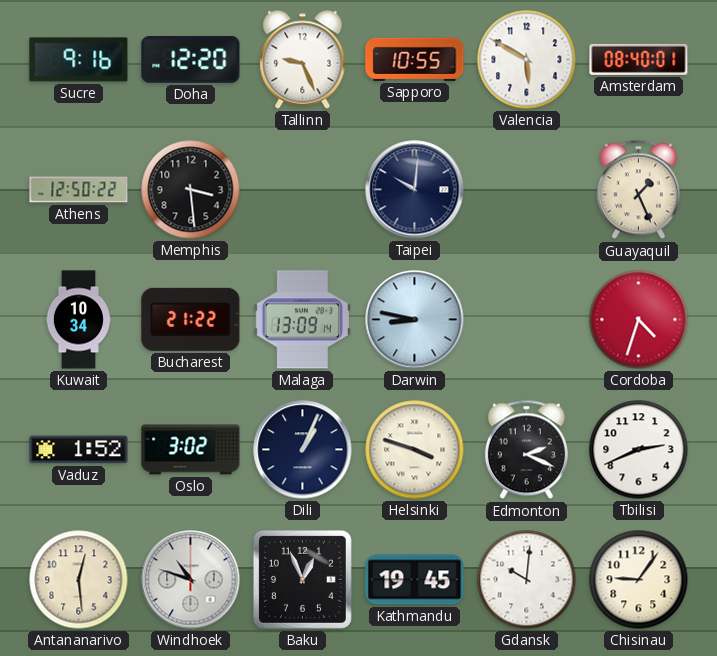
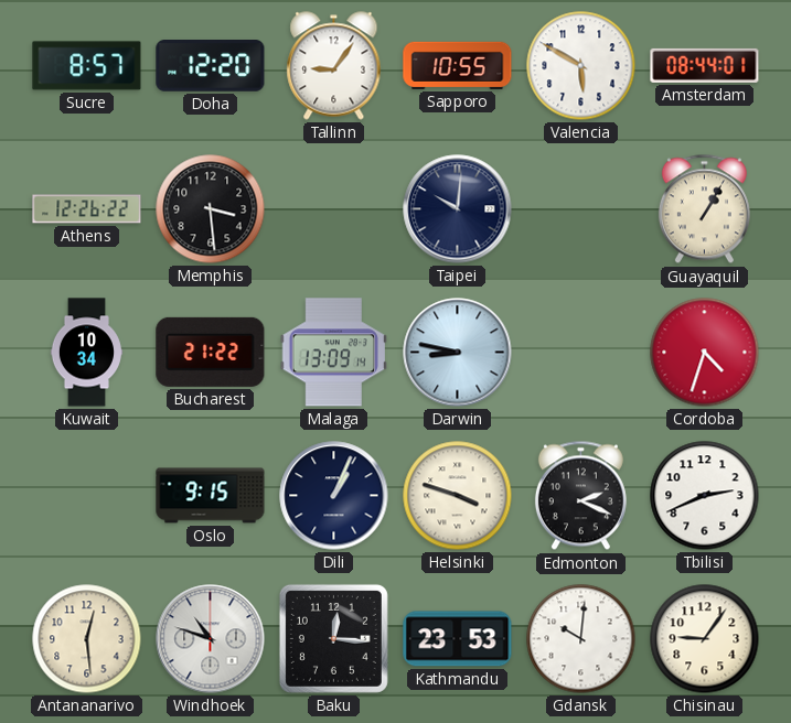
Sucre: 9:16 -> 8:57 (87, 66)
Tallinn: 9:26 -> 9:06 (334, 66)
Amsterdam: 08:40 -> 08:44 (705, 65)
Athens: 12:50 -> 12:26 (87, 209)
Guayaquil: 1:26 -> 1:05 (704, 209)
Vaduz: 1:52 -> none (79, 450)
Oslo: 3:02 -> 9:15 (211, 496)
Baku: 12:56 -> 12:16 (333, 638)
Kathmandu: 19:45 -> 23:53 (458, 639)
